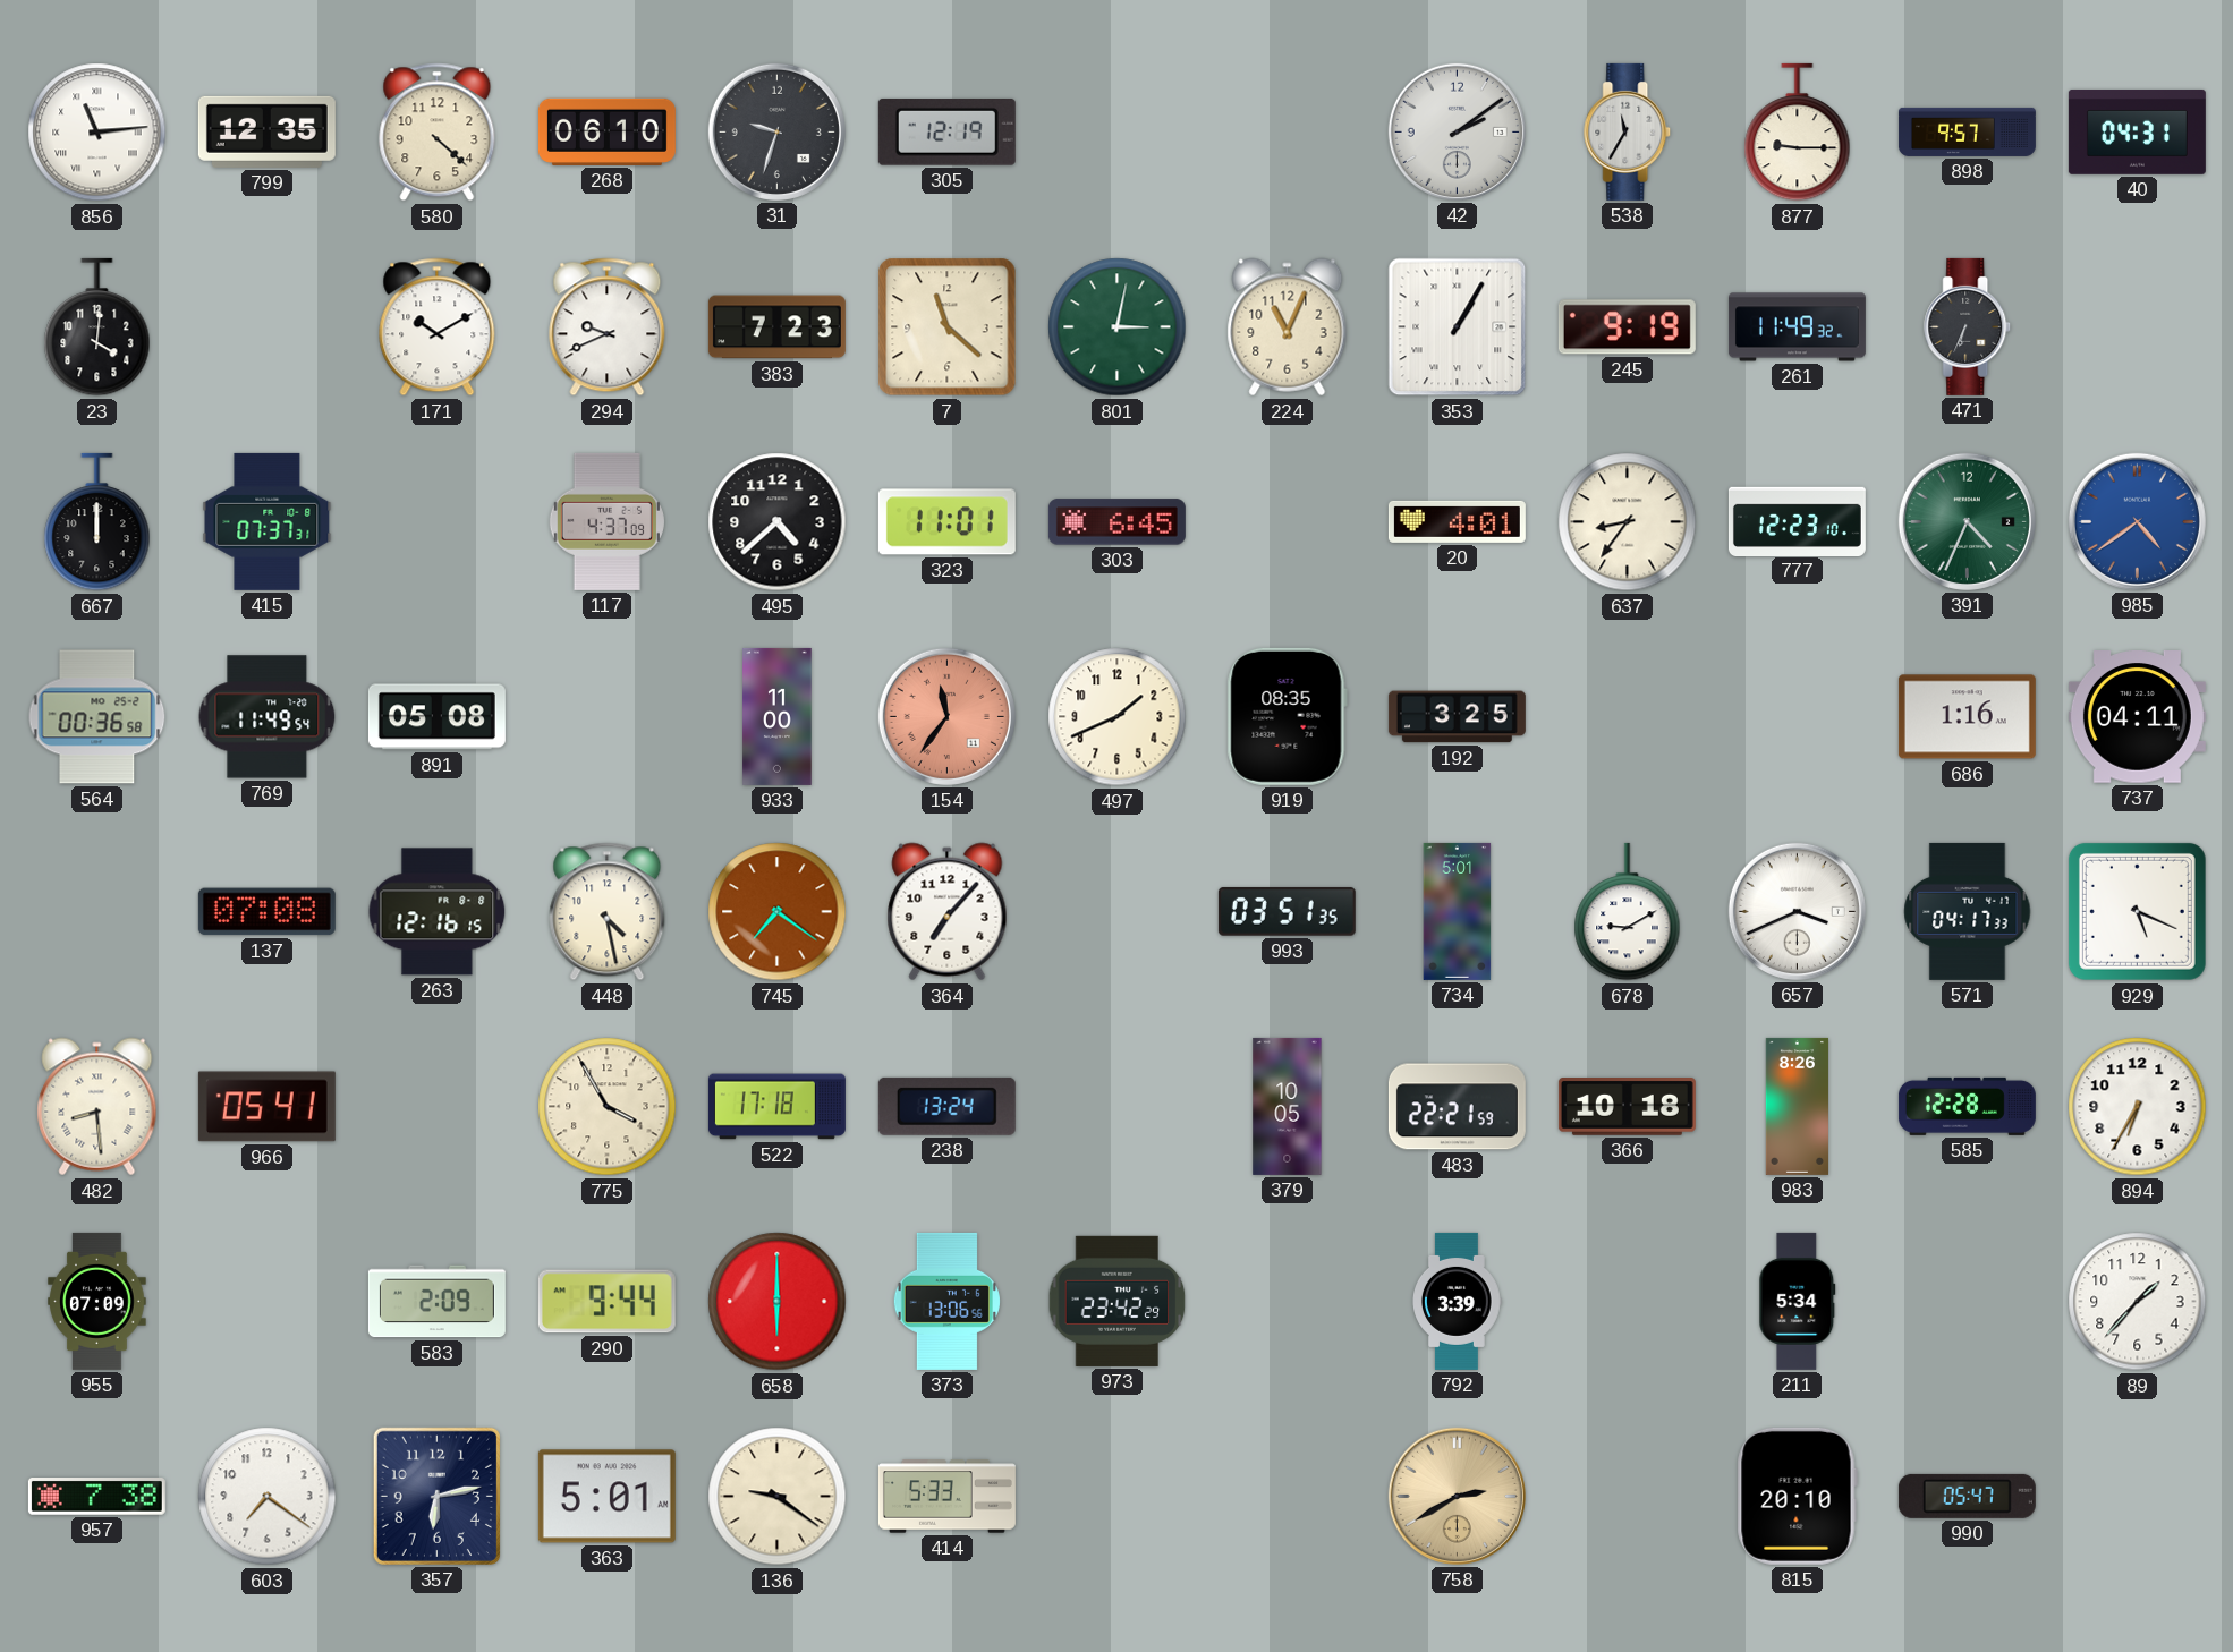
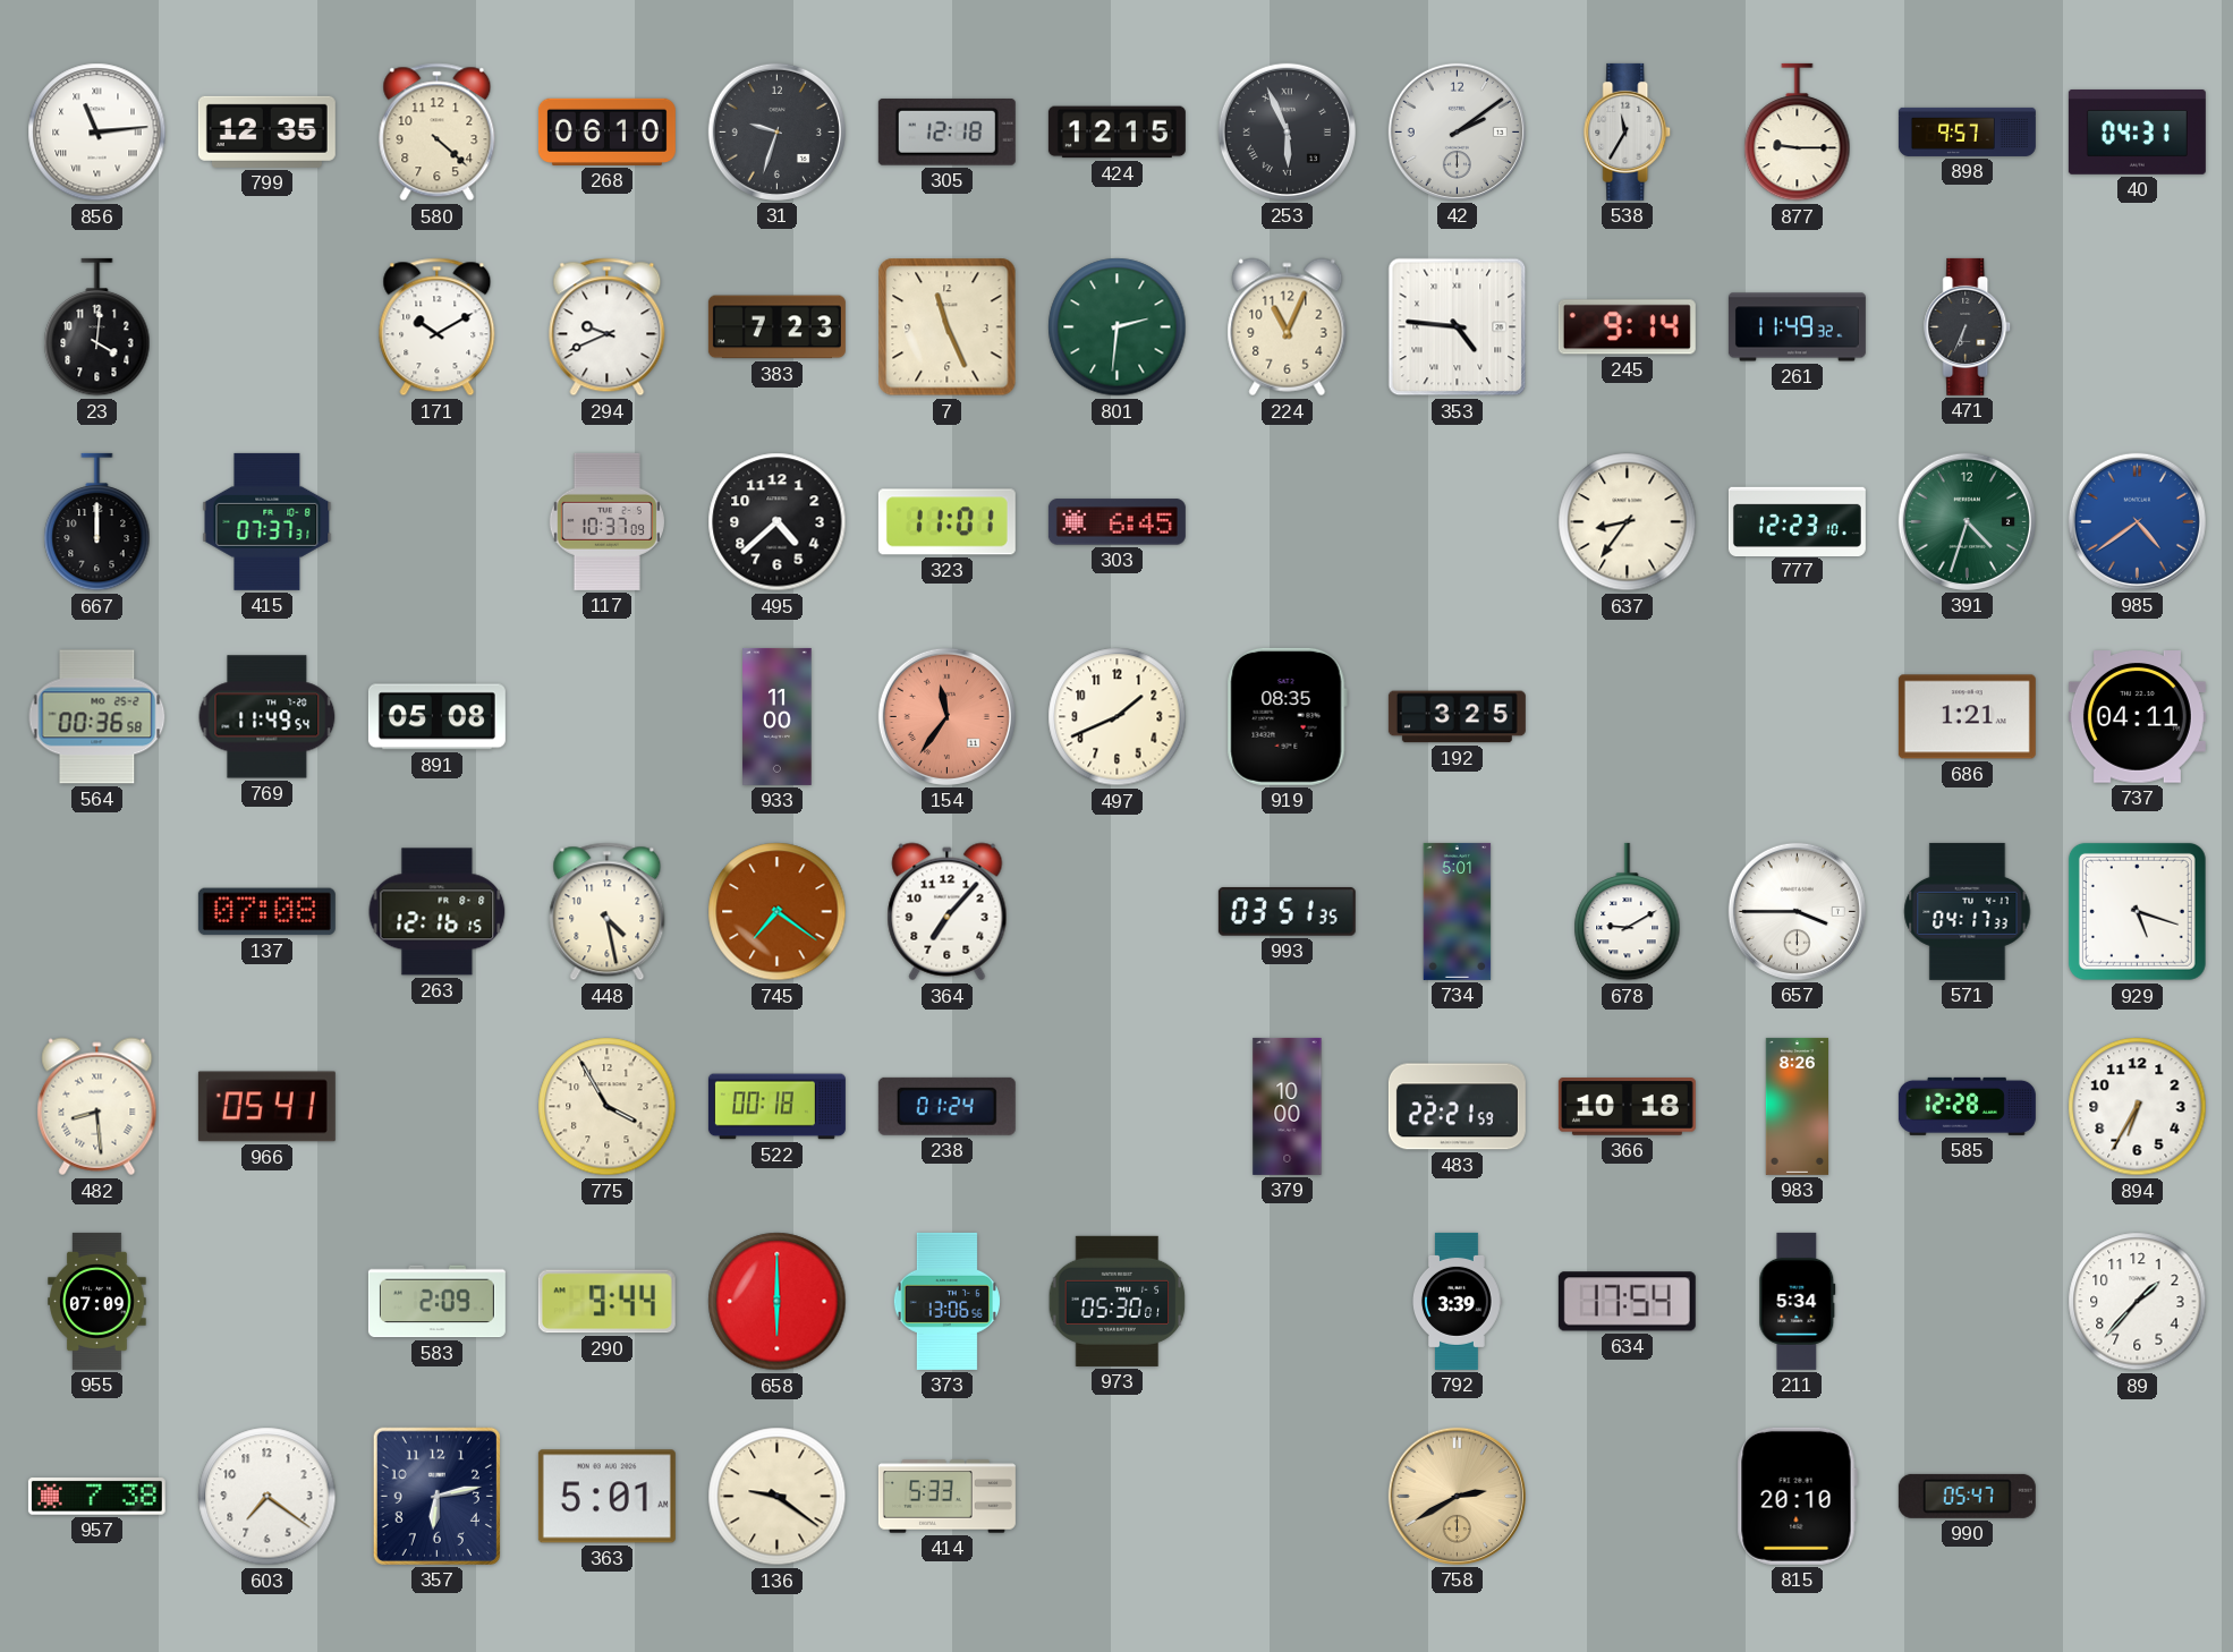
305: 12:19 -> 12:18 (946, 131)
424: none -> 12:15 (1116, 133)
253: none -> 5:56 (1287, 131)
7: 11:22 -> 11:26 (948, 327)
801: 3:02 -> 2:31 (1118, 327)
353: 1:05 -> 4:46 (1458, 327)
245: 9:19 -> 9:14 (1627, 327)
117: 4:37 -> 10:37 (606, 521)
20: 4:01 -> none (1457, 521)
391: 4:34 -> 4:33 (1967, 521)
686: 1:16 -> 1:21 (1967, 717)
657: 3:41 -> 3:45 (1797, 911)
929: 5:19 -> 5:18 (2137, 911)
522: 17:18 -> 00:18 (776, 1107)
238: 13:24 -> 01:24 (946, 1106)
379: 10:05 -> 10:00 (1288, 1106)
973: 23:42 -> 05:30 (1118, 1301)
634: none -> 17:54 (1627, 1302)
